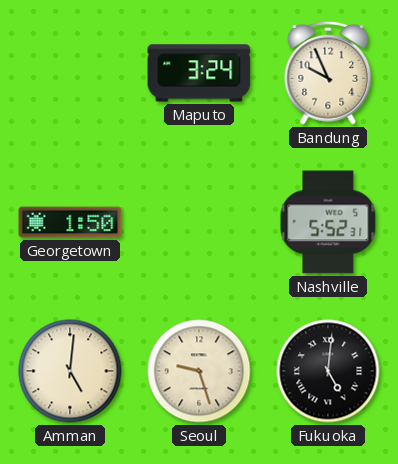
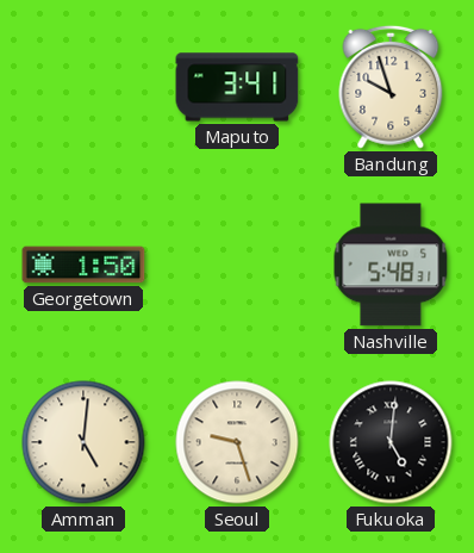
Maputo: 3:24 -> 3:41 (237, 87)
Bandung: 9:56 -> 9:57 (391, 87)
Nashville: 5:52 -> 5:48 (391, 265)
